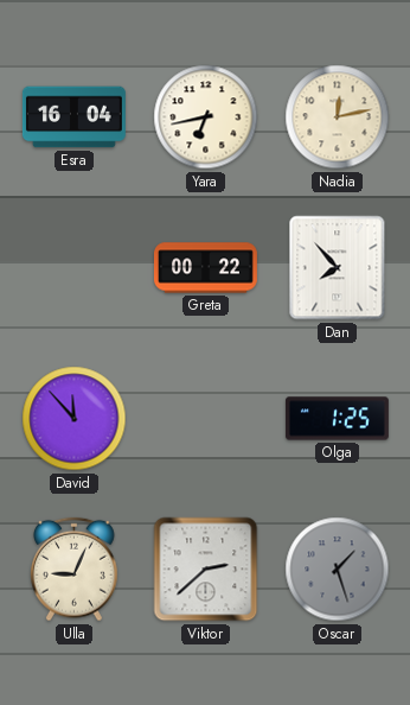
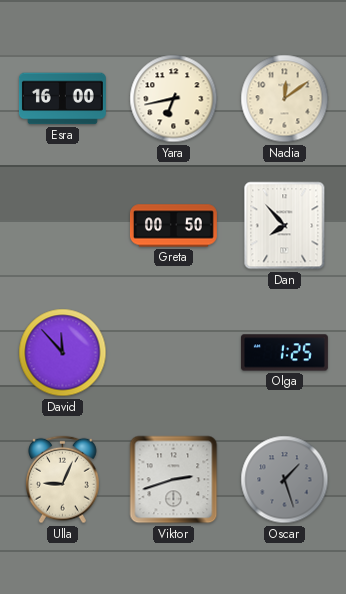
Esra: 16:04 -> 16:00 (62, 99)
Nadia: 12:13 -> 12:09 (285, 99)
Greta: 00:22 -> 00:50 (173, 226)
Viktor: 2:38 -> 2:42 (174, 480)
